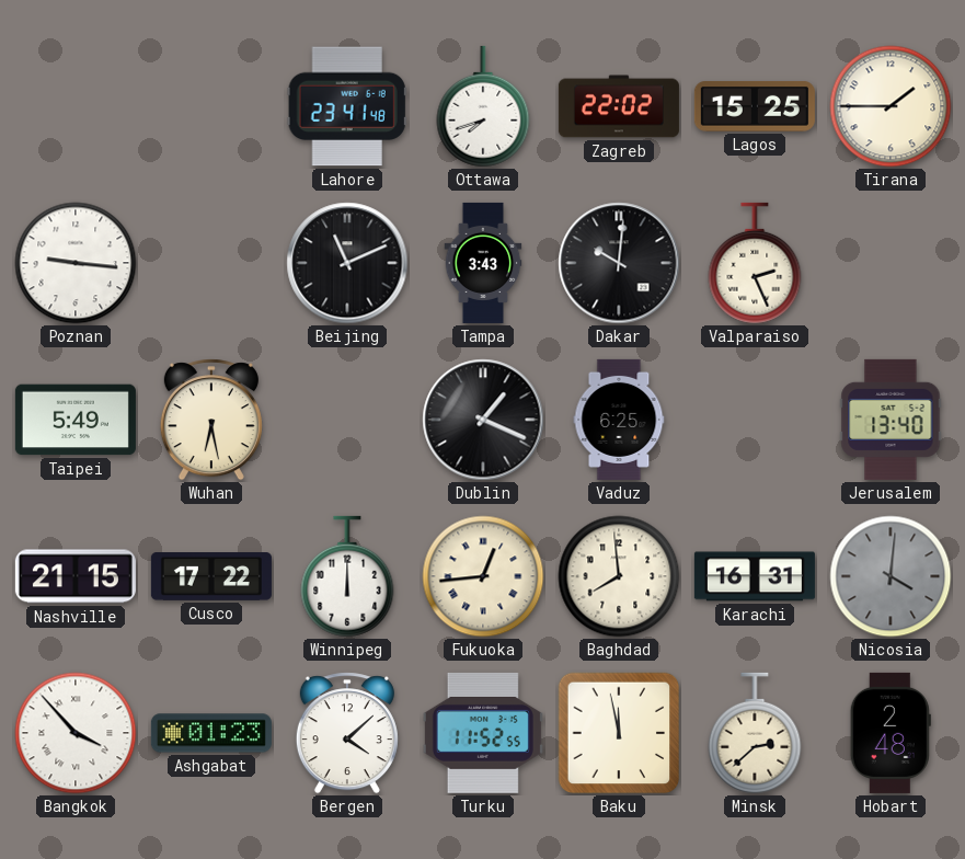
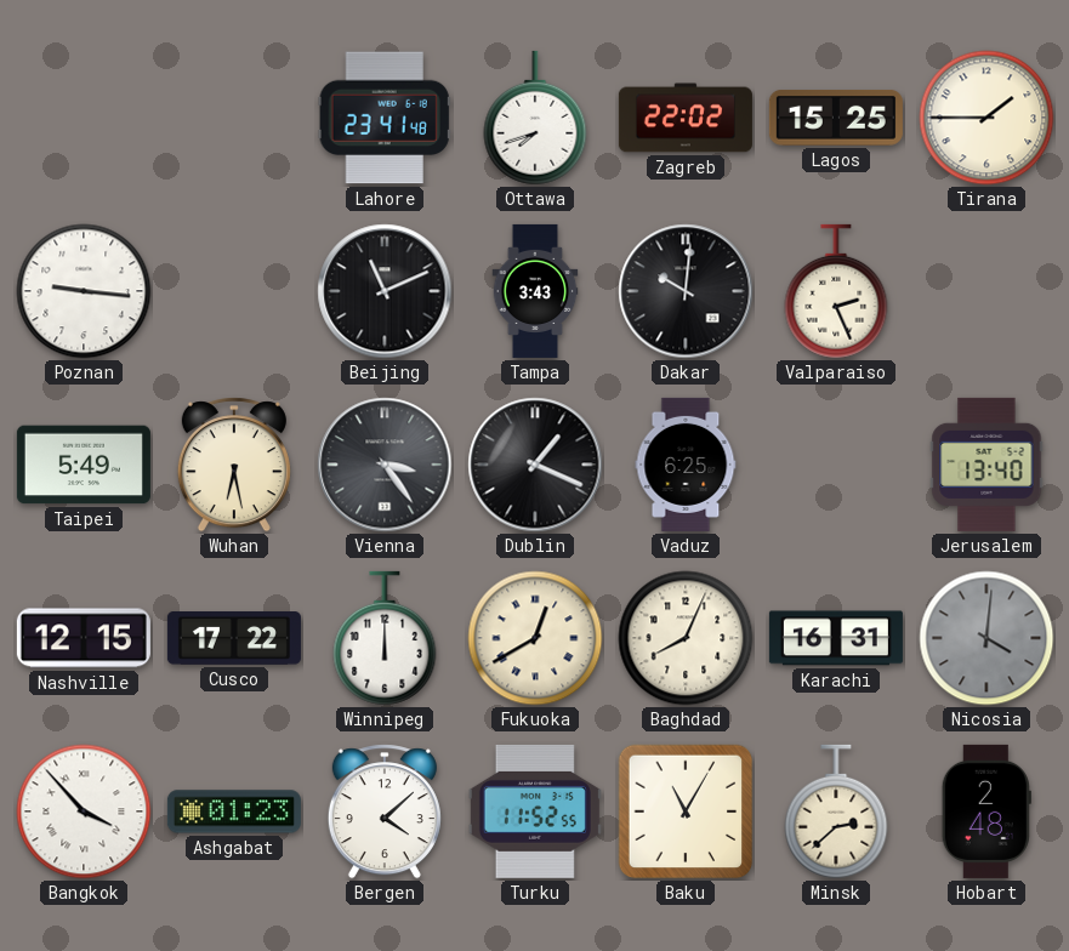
Vienna: none -> 3:24 (385, 465)
Nashville: 21:15 -> 12:15 (84, 638)
Fukuoka: 12:44 -> 12:40 (535, 638)
Baghdad: 7:59 -> 8:04 (686, 638)
Baku: 11:58 -> 11:05 (686, 812)
